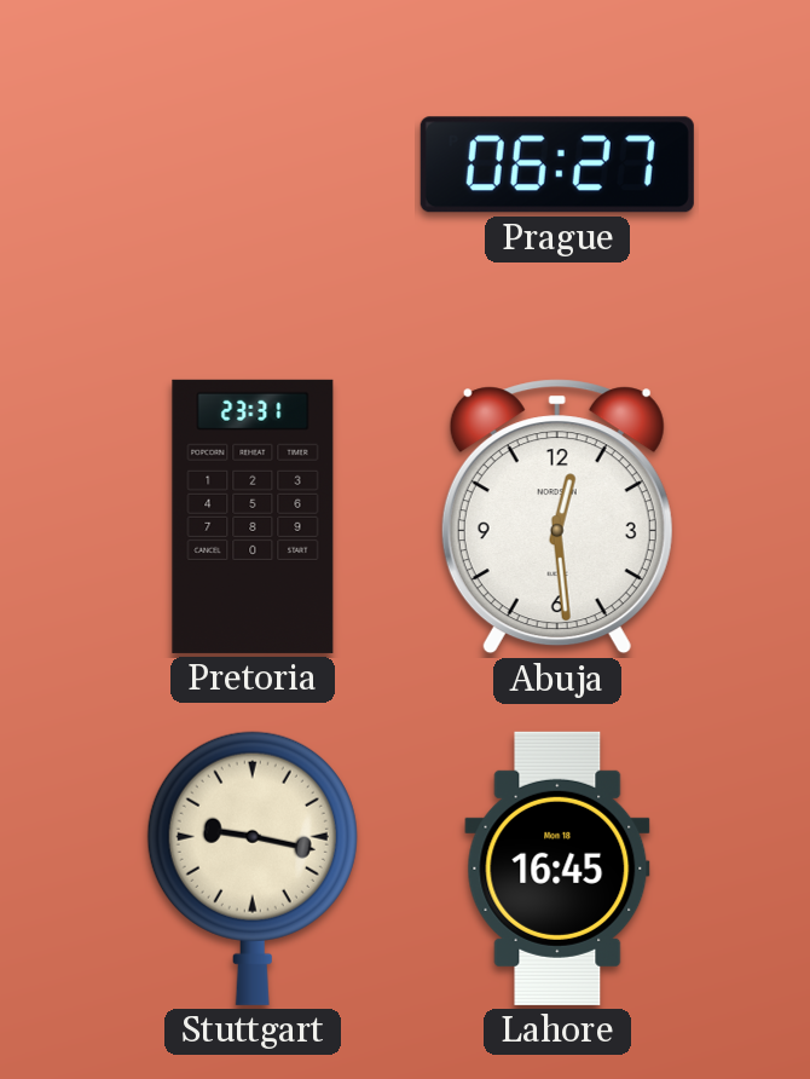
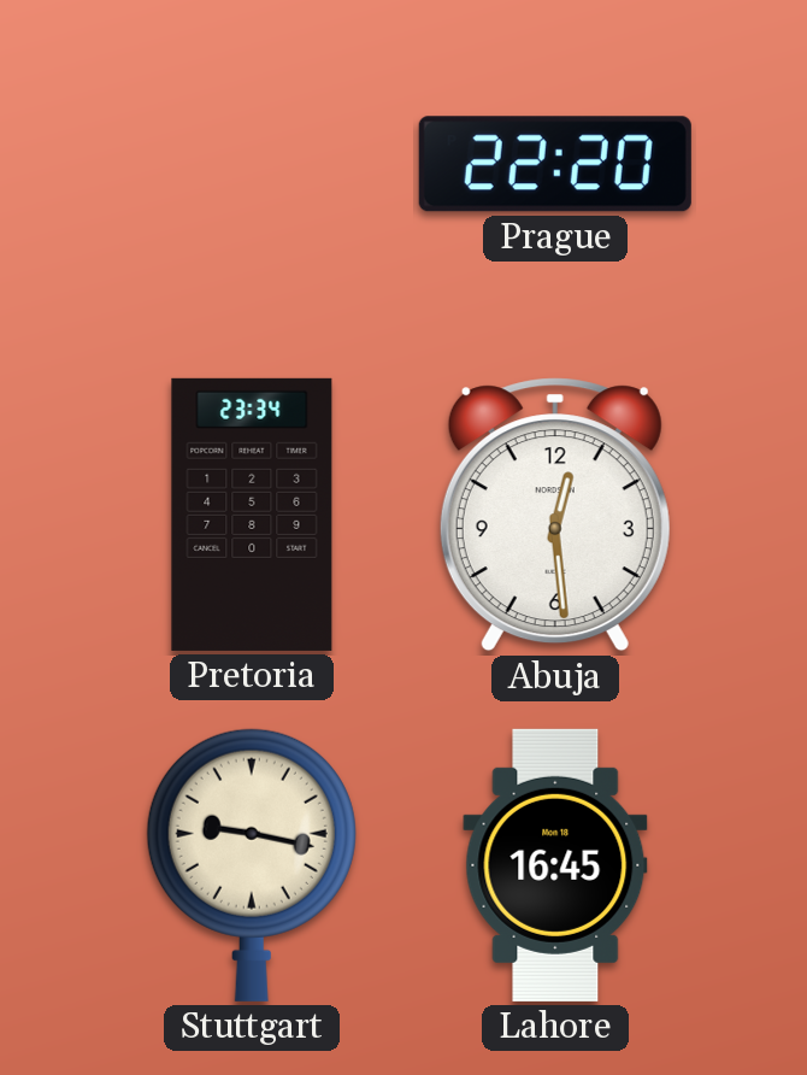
Prague: 06:27 -> 22:20 (555, 164)
Pretoria: 23:31 -> 23:34 (252, 515)
